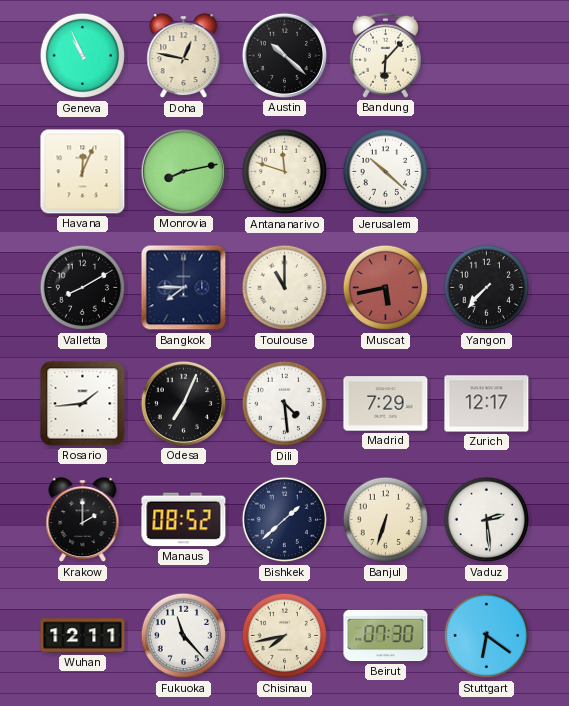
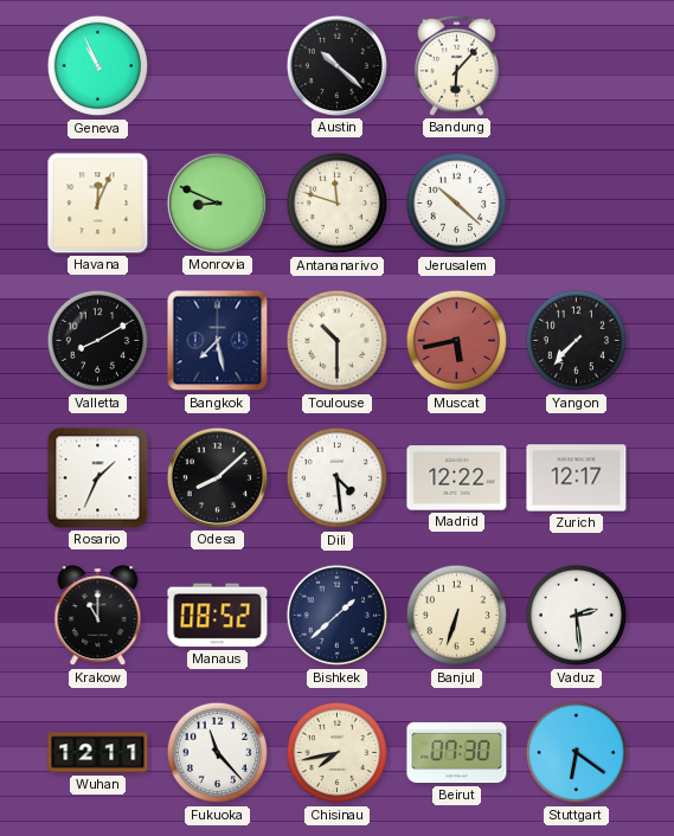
Doha: 12:47 -> none (184, 56)
Monrovia: 8:13 -> 8:49 (217, 202)
Bangkok: 7:45 -> 7:28 (218, 341)
Toulouse: 11:00 -> 10:30 (338, 341)
Rosario: 1:44 -> 1:34 (98, 478)
Odesa: 7:04 -> 8:08 (217, 477)
Madrid: 7:29 -> 12:22 (457, 478)
Krakow: 2:00 -> 11:00 (98, 616)
